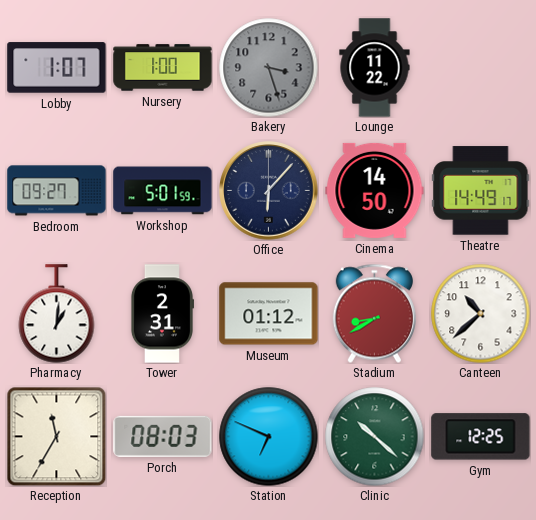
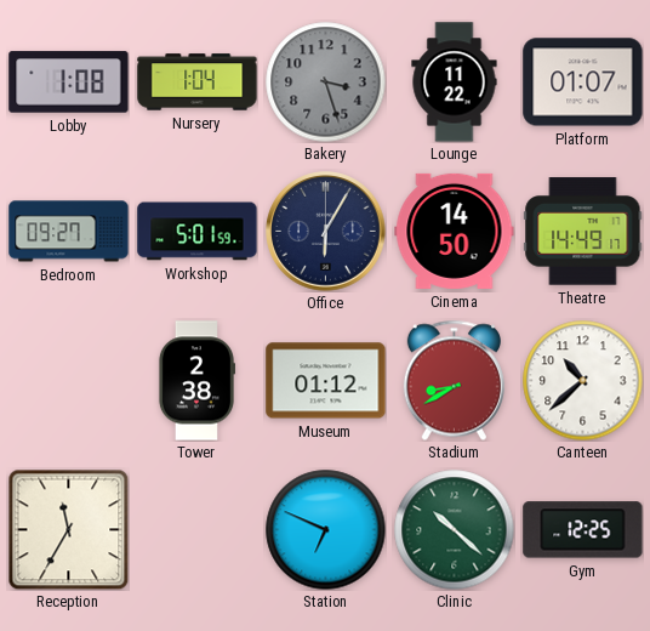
Lobby: 1:07 -> 1:08 (69, 83)
Nursery: 1:00 -> 1:04 (198, 83)
Platform: none -> 01:07 (583, 83)
Office: 6:07 -> 6:05 (326, 232)
Pharmacy: 1:01 -> none (57, 314)
Tower: 2:31 -> 2:38 (195, 381)
Porch: 08:03 -> none (163, 436)
